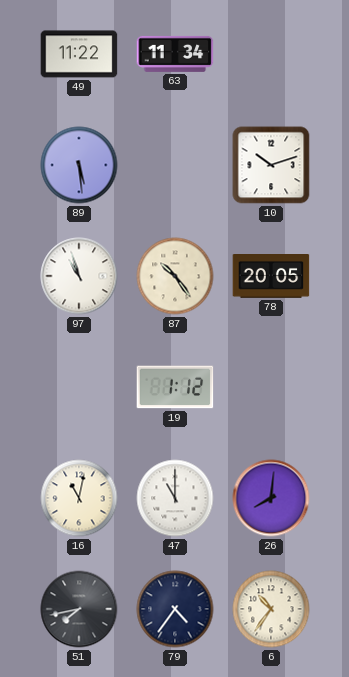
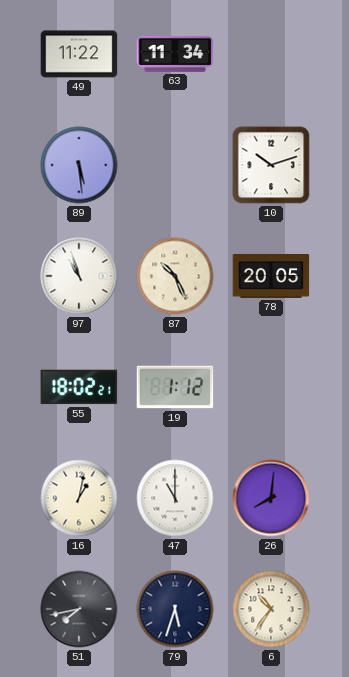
87: 10:24 -> 10:26 (175, 276)
55: none -> 18:02 (79, 387)
16: 11:02 -> 1:02 (79, 498)
79: 4:36 -> 5:33 (175, 609)
